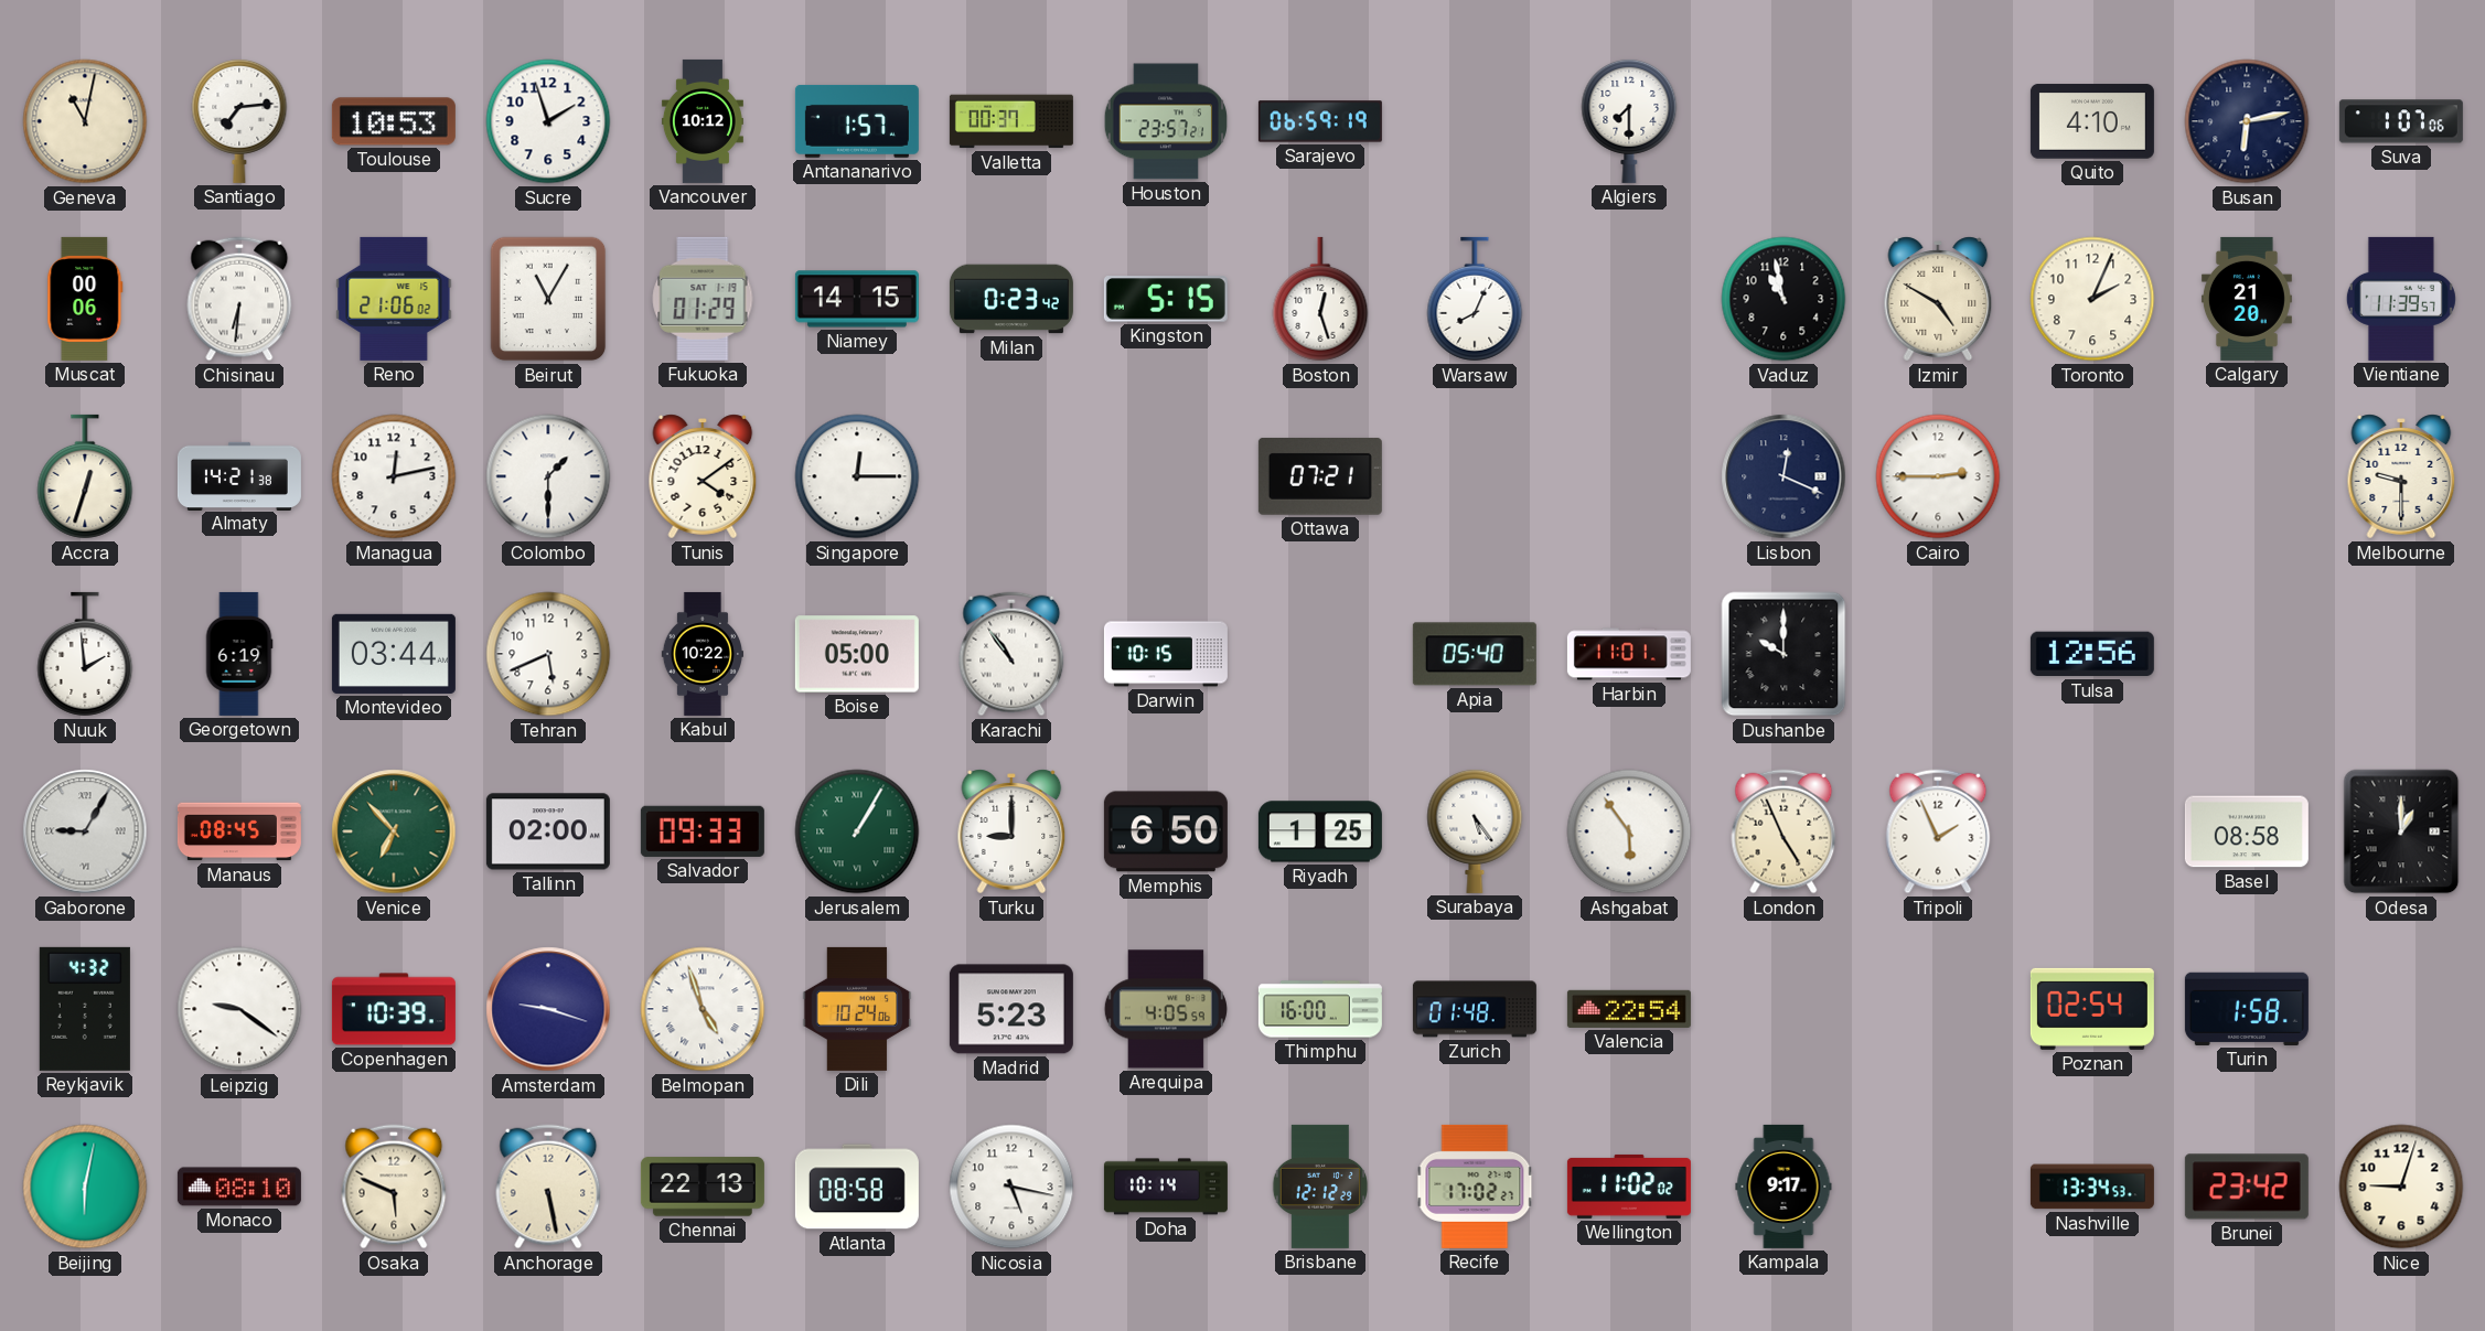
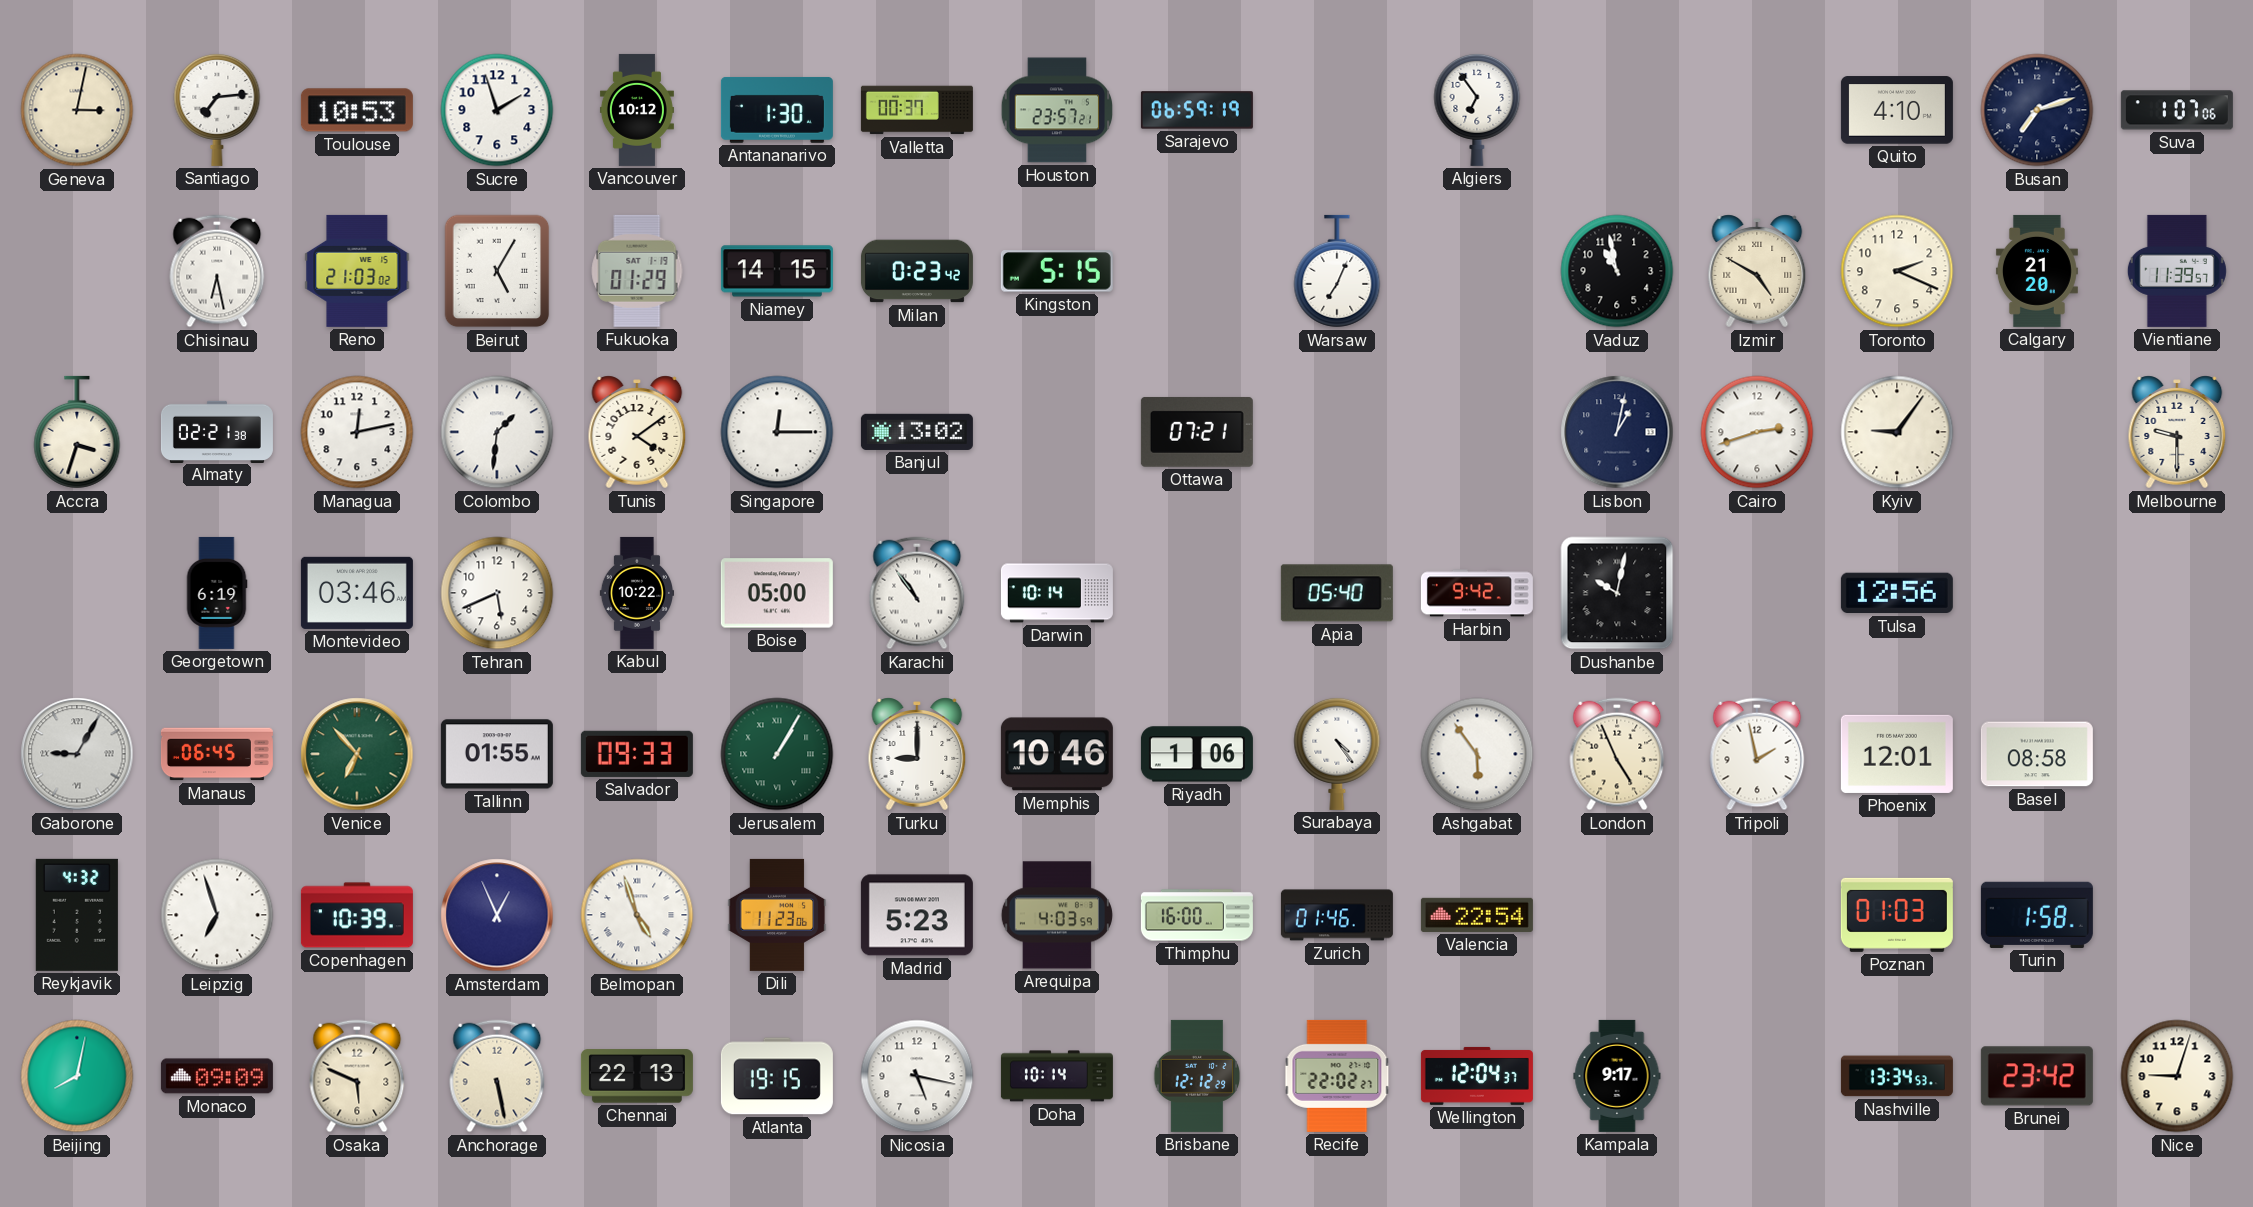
Geneva: 11:02 -> 3:02 (77, 110)
Antananarivo: 1:57 -> 1:30 (777, 110)
Algiers: 7:30 -> 6:54 (1477, 109)
Busan: 6:13 -> 7:12 (2037, 110)
Muscat: 00:06 -> none (85, 299)
Chisinau: 6:31 -> 6:28 (217, 271)
Reno: 21:06 -> 21:03 (357, 271)
Beirut: 11:05 -> 5:05 (497, 271)
Boston: 12:27 -> none (1320, 299)
Warsaw: 8:04 -> 7:04 (1337, 271)
Toronto: 2:04 -> 2:19 (1897, 271)
Accra: 12:33 -> 3:33 (77, 432)
Almaty: 14:21 -> 02:21 (217, 431)
Colombo: 1:30 -> 1:31 (497, 432)
Banjul: none -> 13:02 (917, 432)
Lisbon: 12:19 -> 1:02 (1617, 432)
Cairo: 2:45 -> 2:42 (1757, 432)
Kyiv: none -> 9:06 (1897, 432)
Nuuk: 1:59 -> none (85, 654)
Montevideo: 03:44 -> 03:46 (357, 593)
Darwin: 10:15 -> 10:14 (1057, 593)
Harbin: 11:01 -> 9:42 (1477, 593)
Dushanbe: 10:00 -> 10:02 (1617, 593)
Manaus: 08:45 -> 06:45 (217, 754)
Tallinn: 02:00 -> 01:55 (497, 754)
Memphis: 6:50 -> 10:46 (1057, 754)
Riyadh: 1:25 -> 1:06 (1197, 754)
Surabaya: 5:24 -> 4:24 (1337, 753)
Tripoli: 1:56 -> 1:58 (1757, 754)
Phoenix: none -> 12:01 (1897, 754)
Odesa: 1:00 -> none (2401, 831)
Leipzig: 9:21 -> 6:57 (217, 915)
Amsterdam: 9:18 -> 12:56 (497, 915)
Dili: 10:24 -> 11:23 (777, 915)
Arequipa: 4:05 -> 4:03 (1057, 915)
Zurich: 01:48 -> 01:46 (1337, 915)
Poznan: 02:54 -> 01:03 (1897, 915)
Beijing: 6:02 -> 8:02 (77, 1076)
Monaco: 08:10 -> 09:09 (217, 1076)
Atlanta: 08:58 -> 19:15 (777, 1076)
Recife: 17:02 -> 22:02 (1337, 1076)
Wellington: 11:02 -> 12:04 (1477, 1076)
